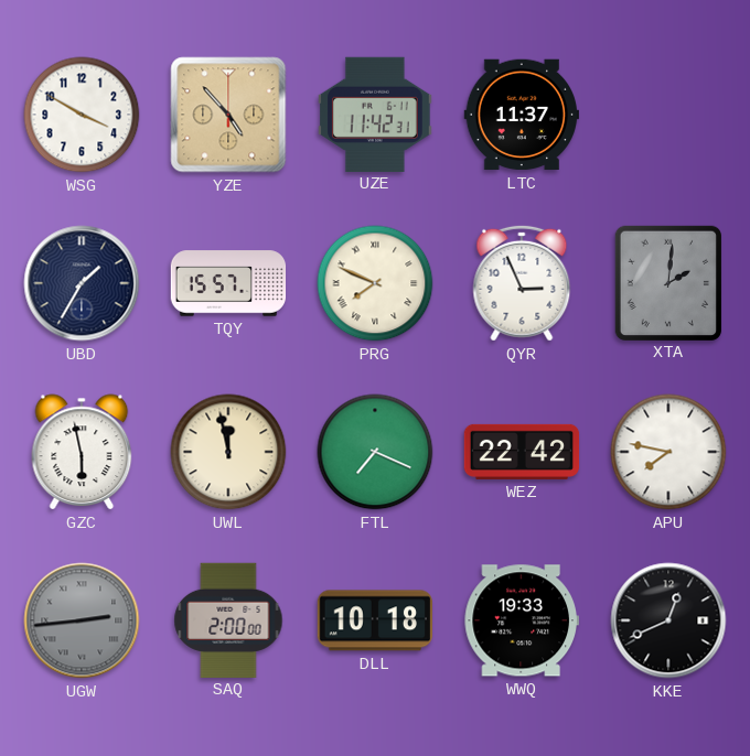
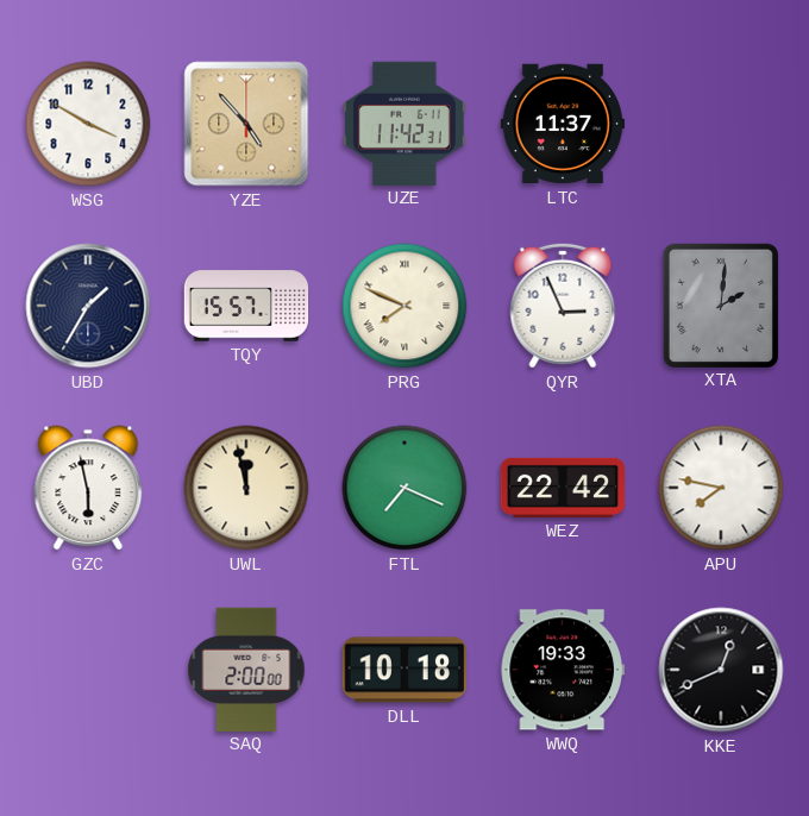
UGW: 2:44 -> none (82, 620)
